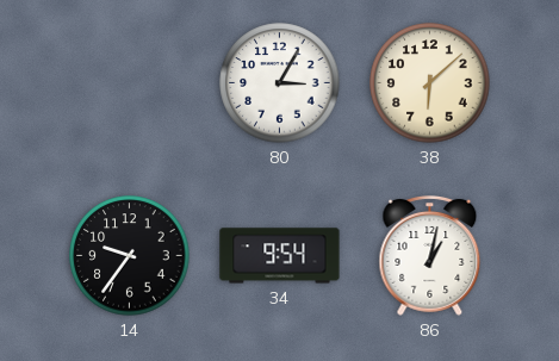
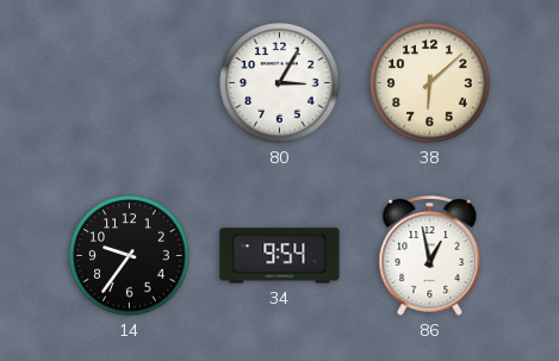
86: 1:02 -> 12:58 (430, 256)
